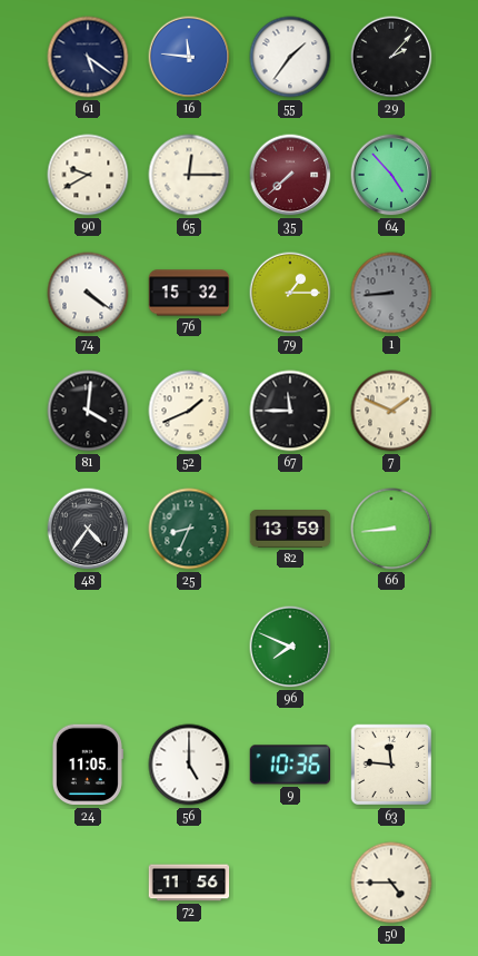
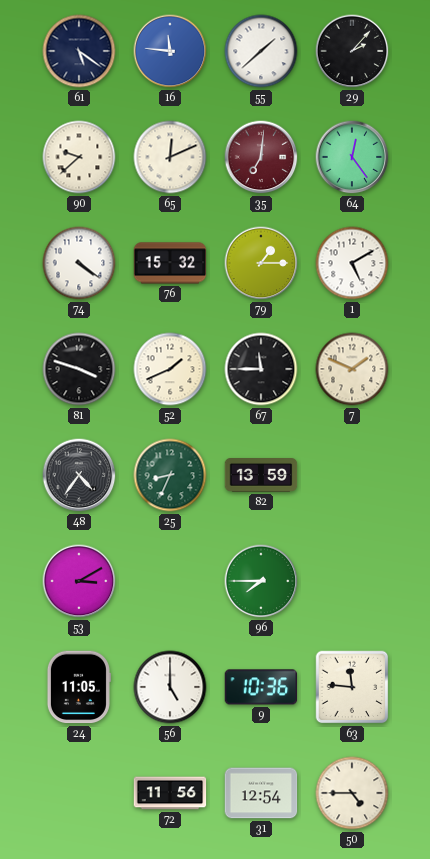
55: 1:36 -> 1:38 (261, 51)
90: 9:40 -> 9:38 (79, 157)
65: 12:15 -> 12:11 (170, 157)
35: 7:38 -> 7:01 (261, 157)
64: 4:53 -> 12:24 (352, 157)
1: 8:44 -> 5:10 (352, 263)
1 dial: grey -> white (352, 263)
81: 4:01 -> 3:48 (79, 369)
66: 8:44 -> none (391, 529)
53: none -> 3:10 (79, 581)
96: 7:49 -> 7:45 (261, 581)
31: none -> 12:54 (261, 793)
